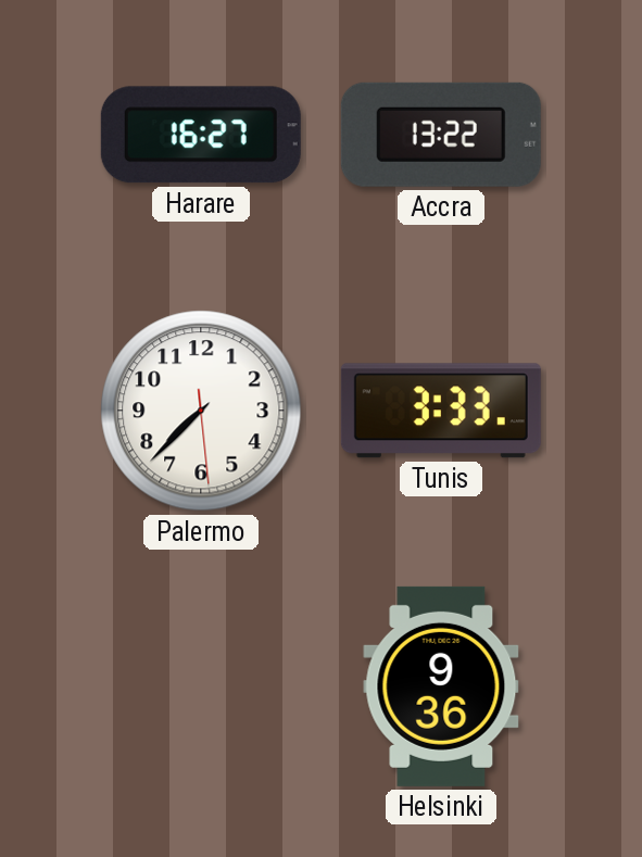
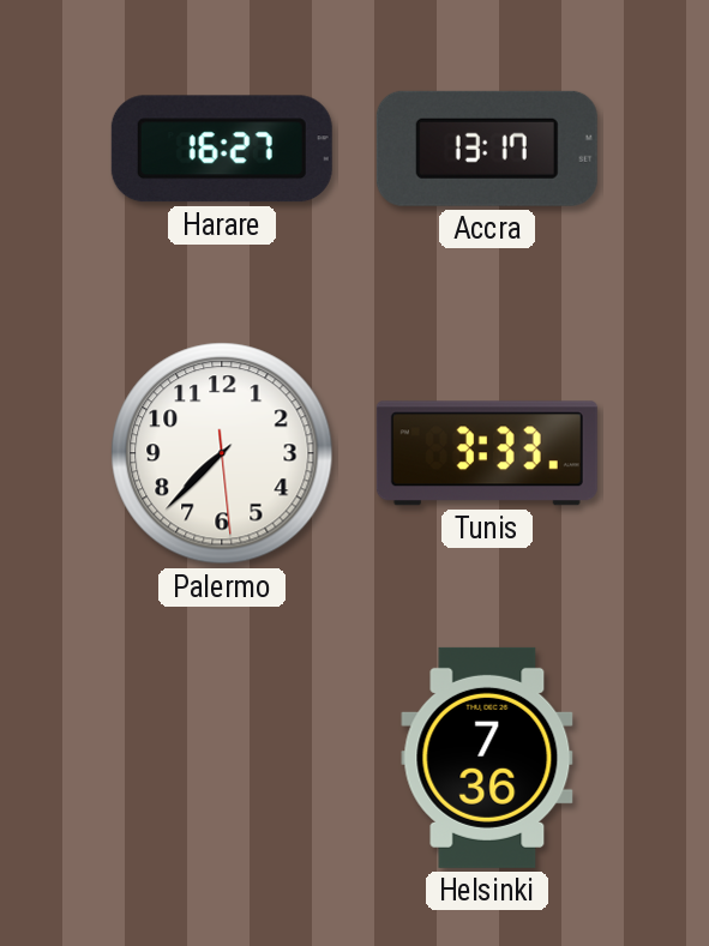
Accra: 13:22 -> 13:17 (487, 149)
Helsinki: 9:36 -> 7:36 (487, 758)
